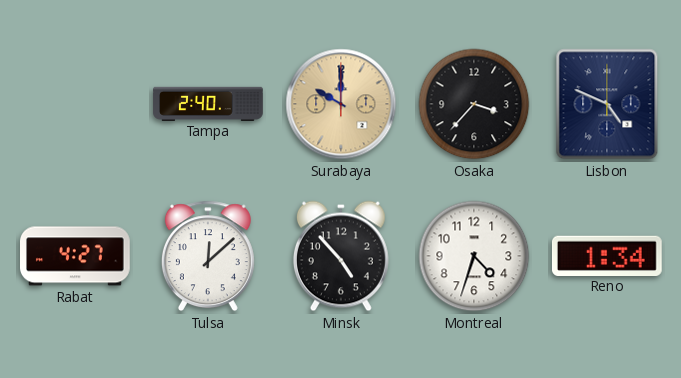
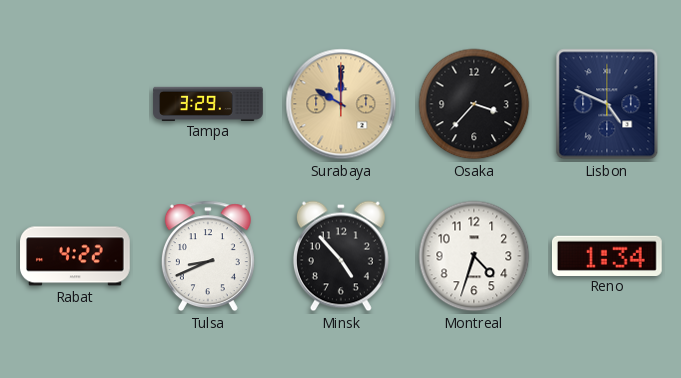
Tampa: 2:40 -> 3:29 (208, 103)
Rabat: 4:27 -> 4:22 (76, 256)
Tulsa: 12:08 -> 8:41 (208, 256)
